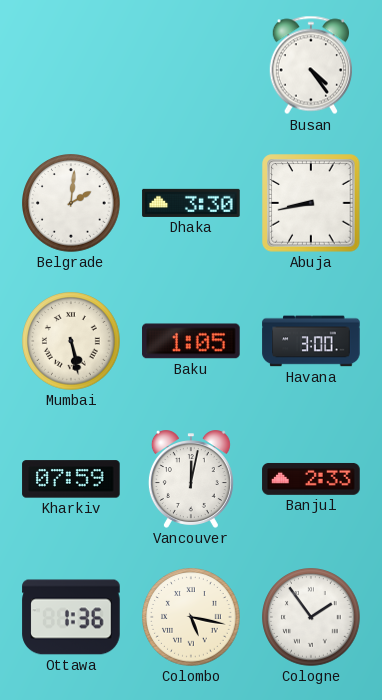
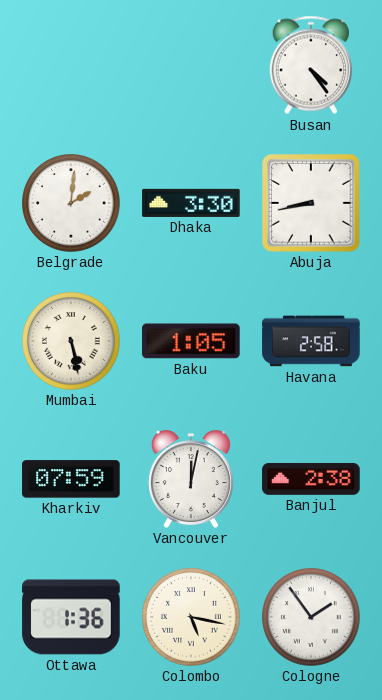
Havana: 3:00 -> 2:58 (311, 341)
Banjul: 2:33 -> 2:38 (311, 479)
